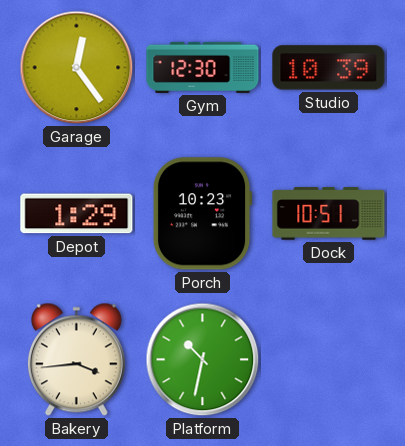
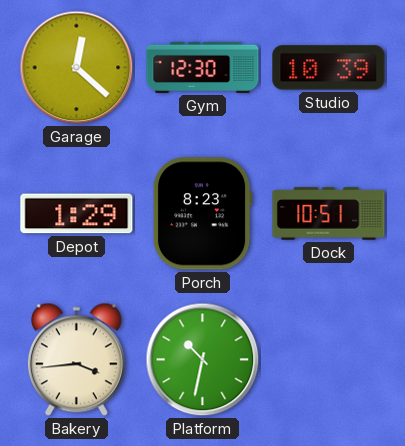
Garage: 12:24 -> 12:22 (77, 68)
Porch: 10:23 -> 8:23 (202, 214)
